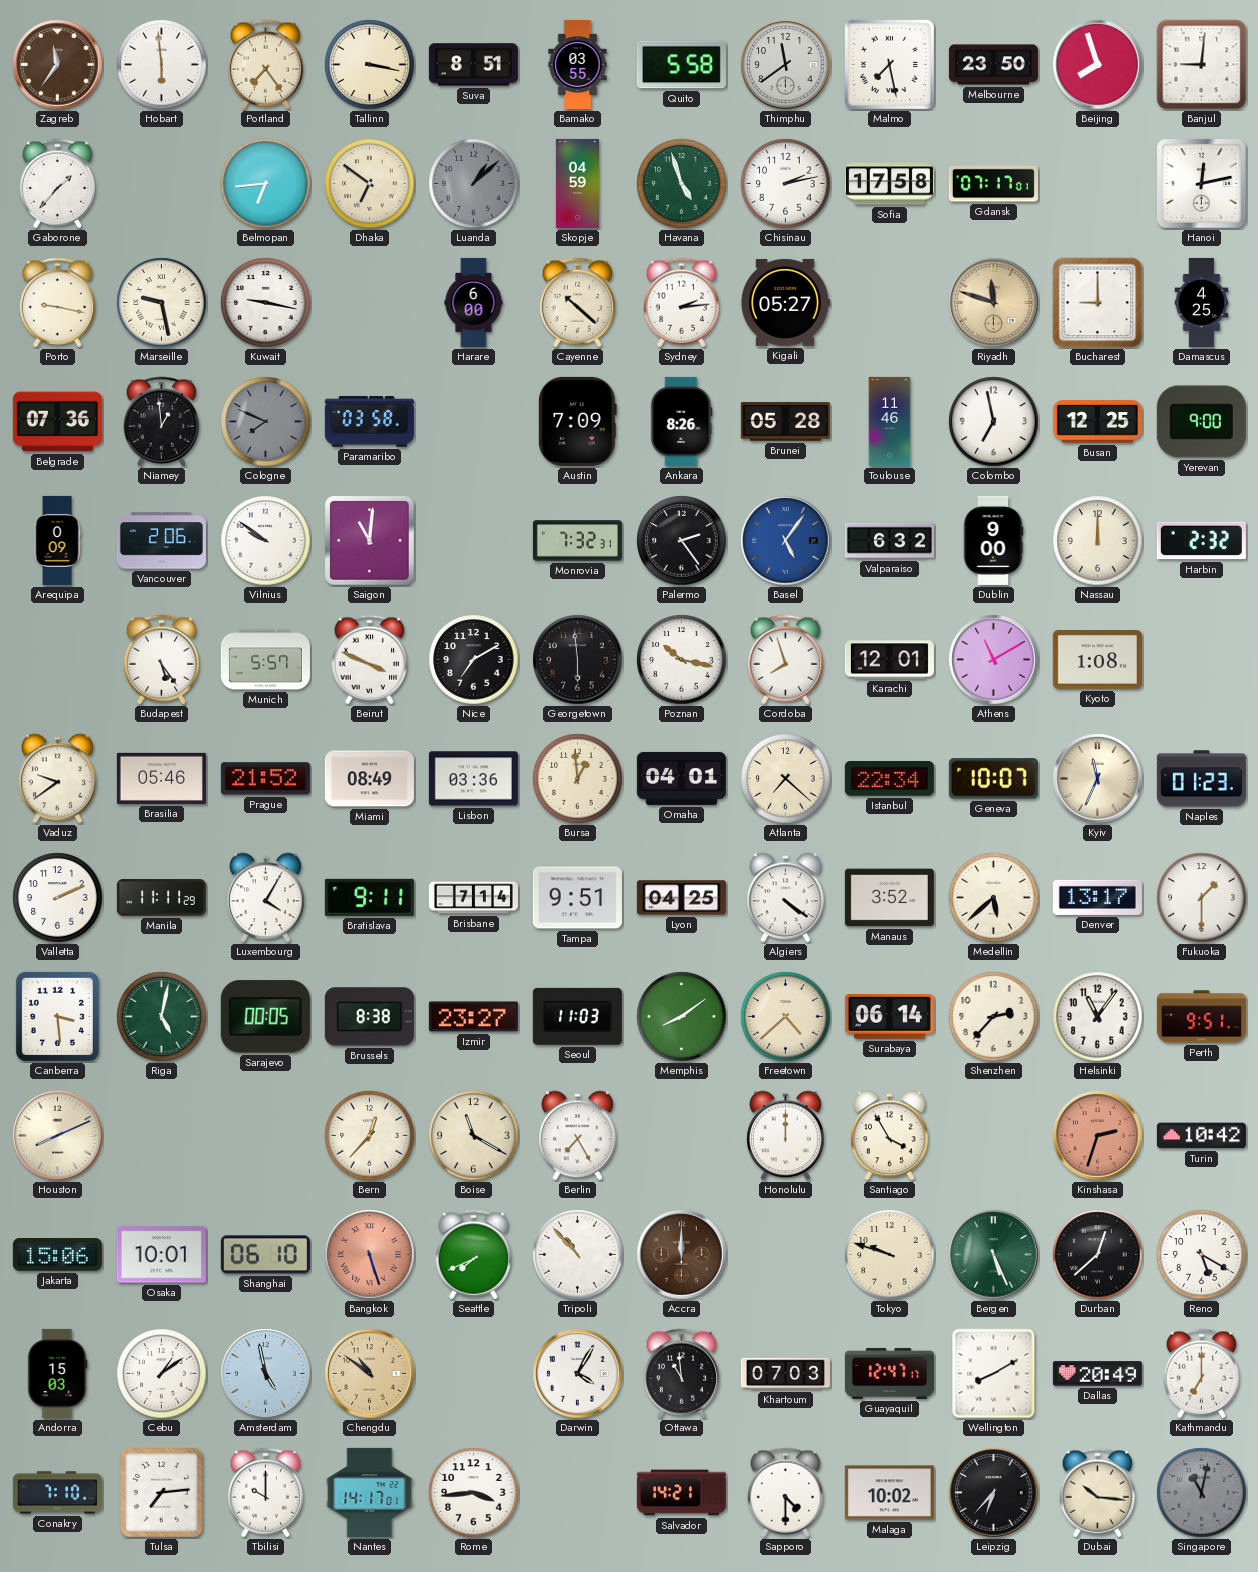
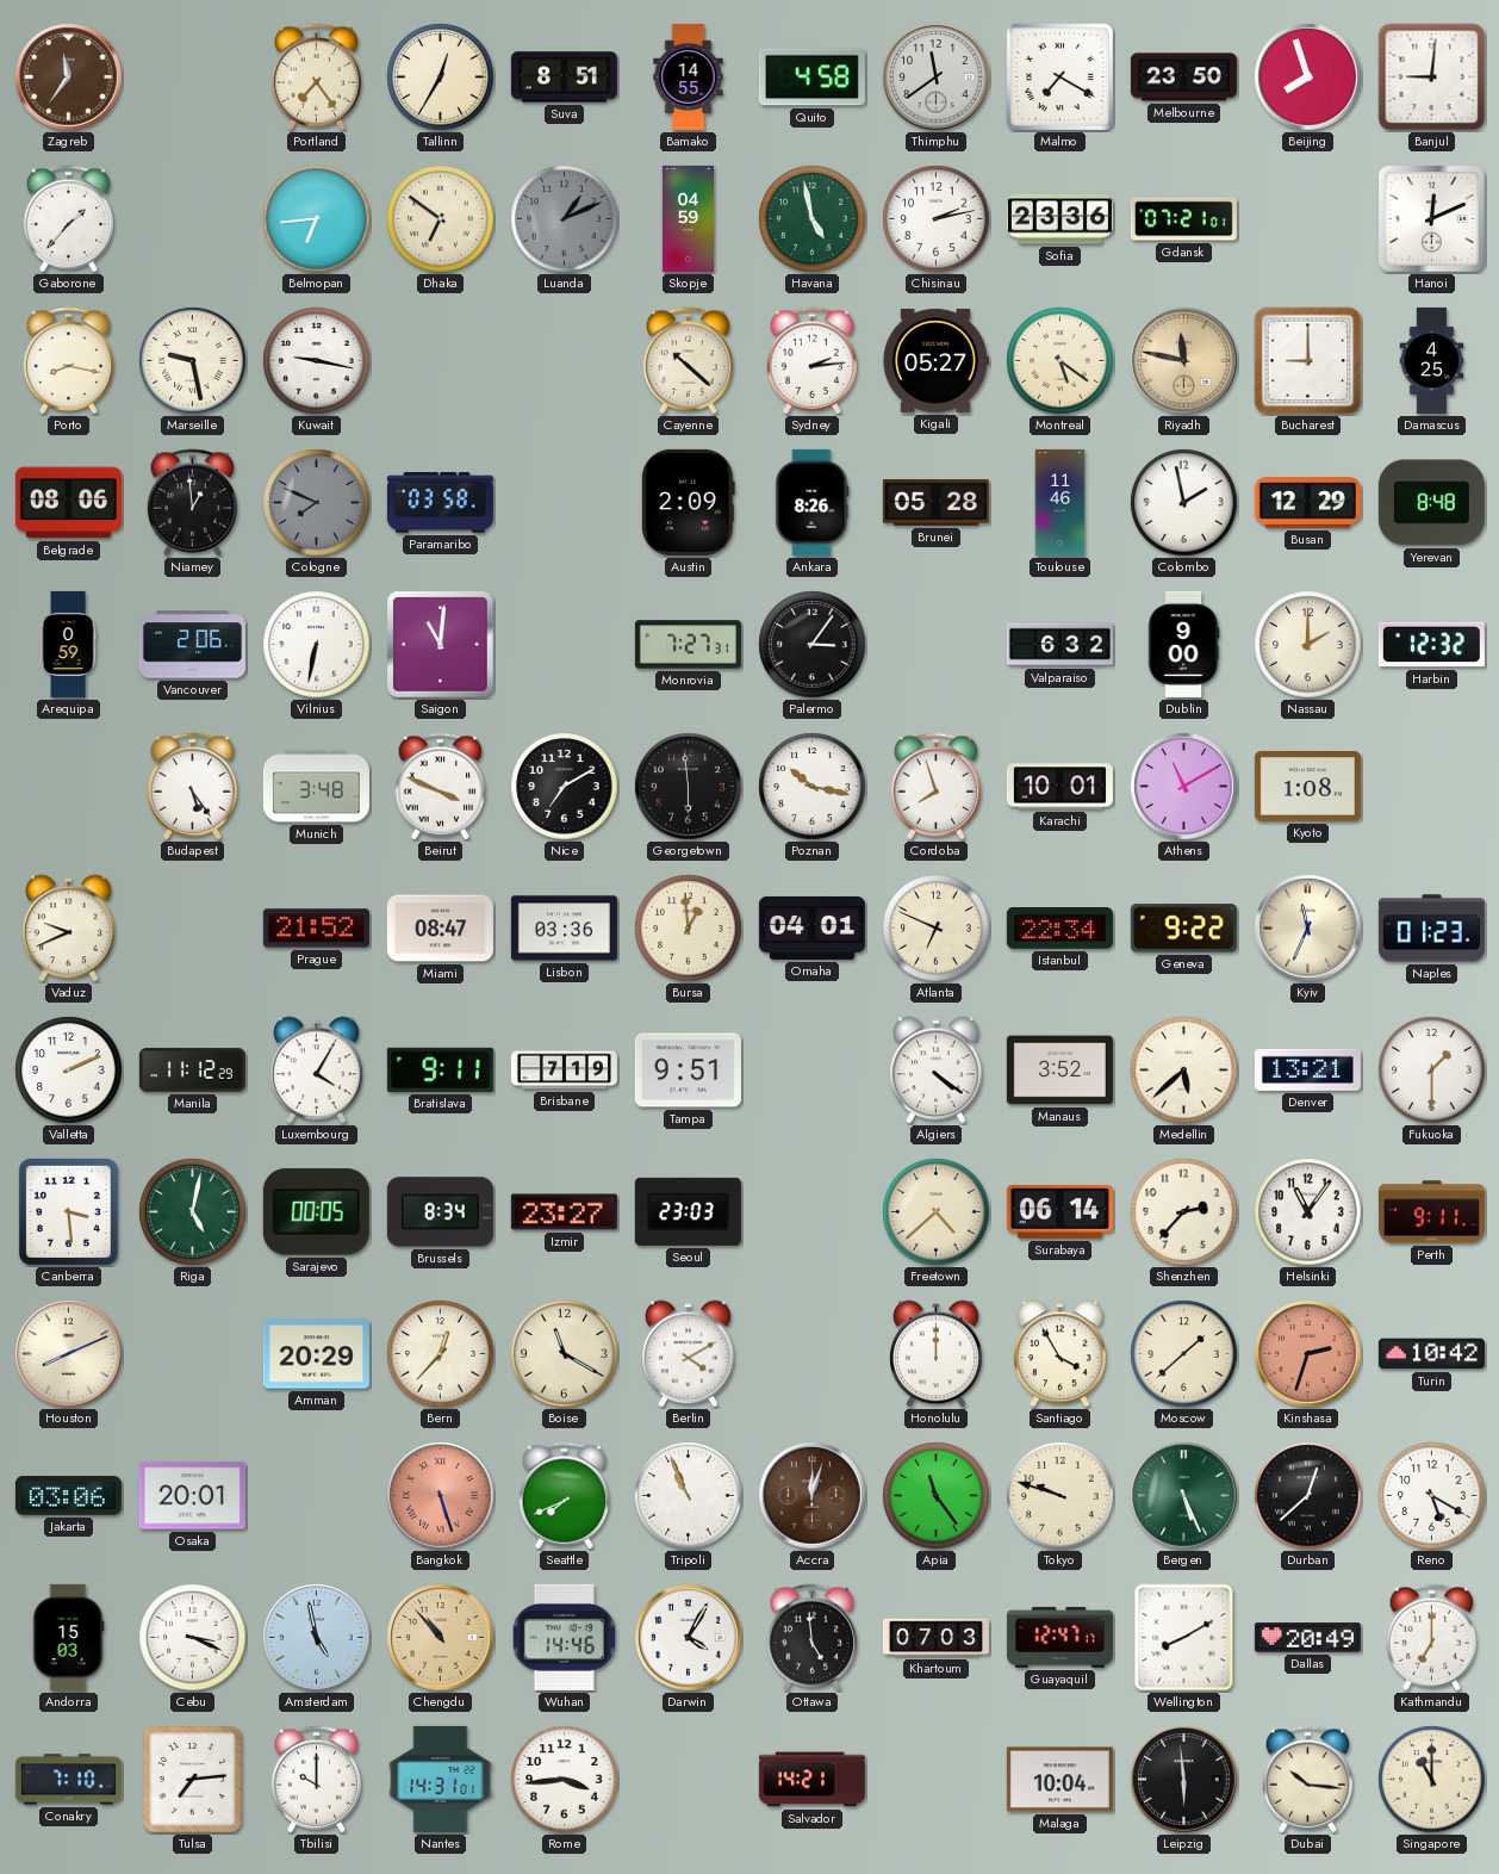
Hobart: 5:59 -> none (162, 65)
Tallinn: 3:17 -> 12:35 (441, 77)
Bamako: 03:55 -> 14:55 (689, 76)
Quito: 5:58 -> 4:58 (811, 77)
Malmo: 7:28 -> 7:20 (1061, 77)
Luanda: 1:08 -> 1:11 (565, 219)
Havana: 4:57 -> 4:58 (813, 219)
Sofia: 17:58 -> 23:36 (1059, 219)
Gdansk: 07:17 -> 07:21 (1183, 219)
Hanoi: 12:13 -> 12:11 (1432, 219)
Porto: 9:17 -> 8:17 (69, 361)
Harare: 6:00 -> none (474, 302)
Montreal: none -> 5:21 (1061, 361)
Riyadh: 11:48 -> 11:47 (1184, 361)
Belgrade: 07:36 -> 08:06 (68, 503)
Austin: 7:09 -> 2:09 (689, 502)
Colombo: 6:58 -> 1:58 (1184, 503)
Busan: 12:25 -> 12:29 (1307, 503)
Yerevan: 9:00 -> 8:48 (1431, 503)
Arequipa: 0:09 -> 0:59 (68, 644)
Vilnius: 9:51 -> 6:32 (317, 645)
Monrovia: 7:32 -> 7:27 (688, 645)
Palermo: 2:24 -> 3:06 (813, 645)
Basel: 5:06 -> none (786, 541)
Nassau: 12:00 -> 2:00 (1308, 645)
Harbin: 2:32 -> 12:32 (1431, 645)
Munich: 5:57 -> 3:48 (316, 787)
Karachi: 12:01 -> 10:01 (1059, 787)
Vaduz: 9:39 -> 9:41 (69, 929)
Brasilia: 05:46 -> none (161, 778)
Miami: 08:49 -> 08:47 (440, 929)
Atlanta: 7:22 -> 6:49 (937, 929)
Geneva: 10:07 -> 9:22 (1183, 929)
Manila: 11:11 -> 11:12 (192, 1071)
Brisbane: 7:14 -> 7:19 (564, 1071)
Lyon: 04:25 -> none (681, 898)
Denver: 13:17 -> 13:21 (1307, 1069)
Brussels: 8:38 -> 8:34 (440, 1212)
Seoul: 11:03 -> 23:03 (688, 1211)
Memphis: 8:09 -> none (682, 1017)
Perth: 9:51 -> 9:11 (1431, 1212)
Amman: none -> 20:29 (316, 1354)
Berlin: 7:25 -> 4:10 (689, 1354)
Moscow: none -> 1:38 (1184, 1354)
Jakarta: 15:06 -> 03:06 (68, 1496)
Osaka: 10:01 -> 20:01 (192, 1496)
Shanghai: 06:10 -> none (265, 1255)
Tripoli: 10:53 -> 10:56 (689, 1496)
Accra: 12:00 -> 12:03 (813, 1496)
Apia: none -> 11:24 (937, 1496)
Cebu: 1:09 -> 3:19 (193, 1638)
Chengdu: 10:51 -> 10:53 (441, 1638)
Wuhan: none -> 14:46 (565, 1637)
Ottawa: 10:59 -> 4:59 (813, 1638)
Nantes: 14:17 -> 14:31 (441, 1779)
Sapporo: 4:30 -> none (786, 1493)
Malaga: 10:02 -> 10:04 (1059, 1780)
Leipzig: 6:37 -> 5:59 (1184, 1780)
Singapore: 11:02 -> 11:00 (1432, 1780)
Singapore dial: grey -> cream (1432, 1780)
